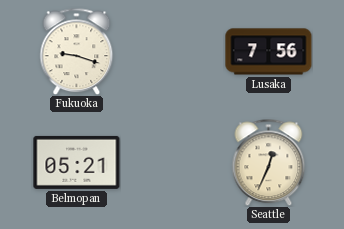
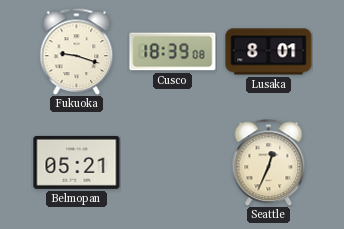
Cusco: none -> 18:39 (173, 52)
Lusaka: 7:56 -> 8:01 (269, 52)
